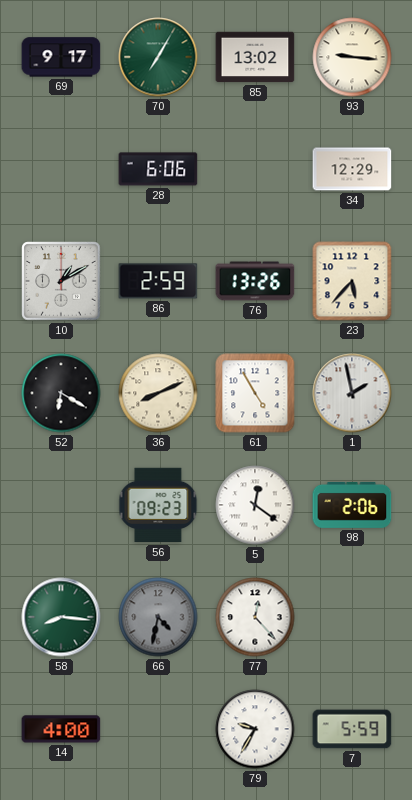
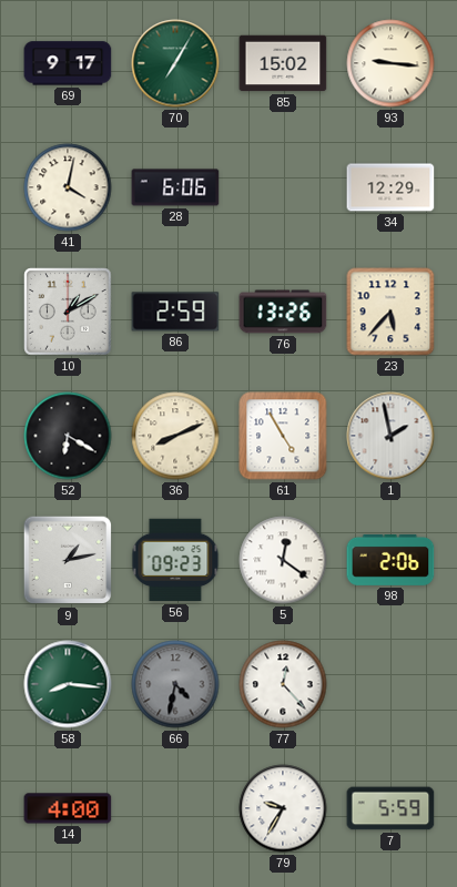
85: 13:02 -> 15:02 (283, 63)
41: none -> 4:02 (68, 187)
9: none -> 1:13 (68, 560)
